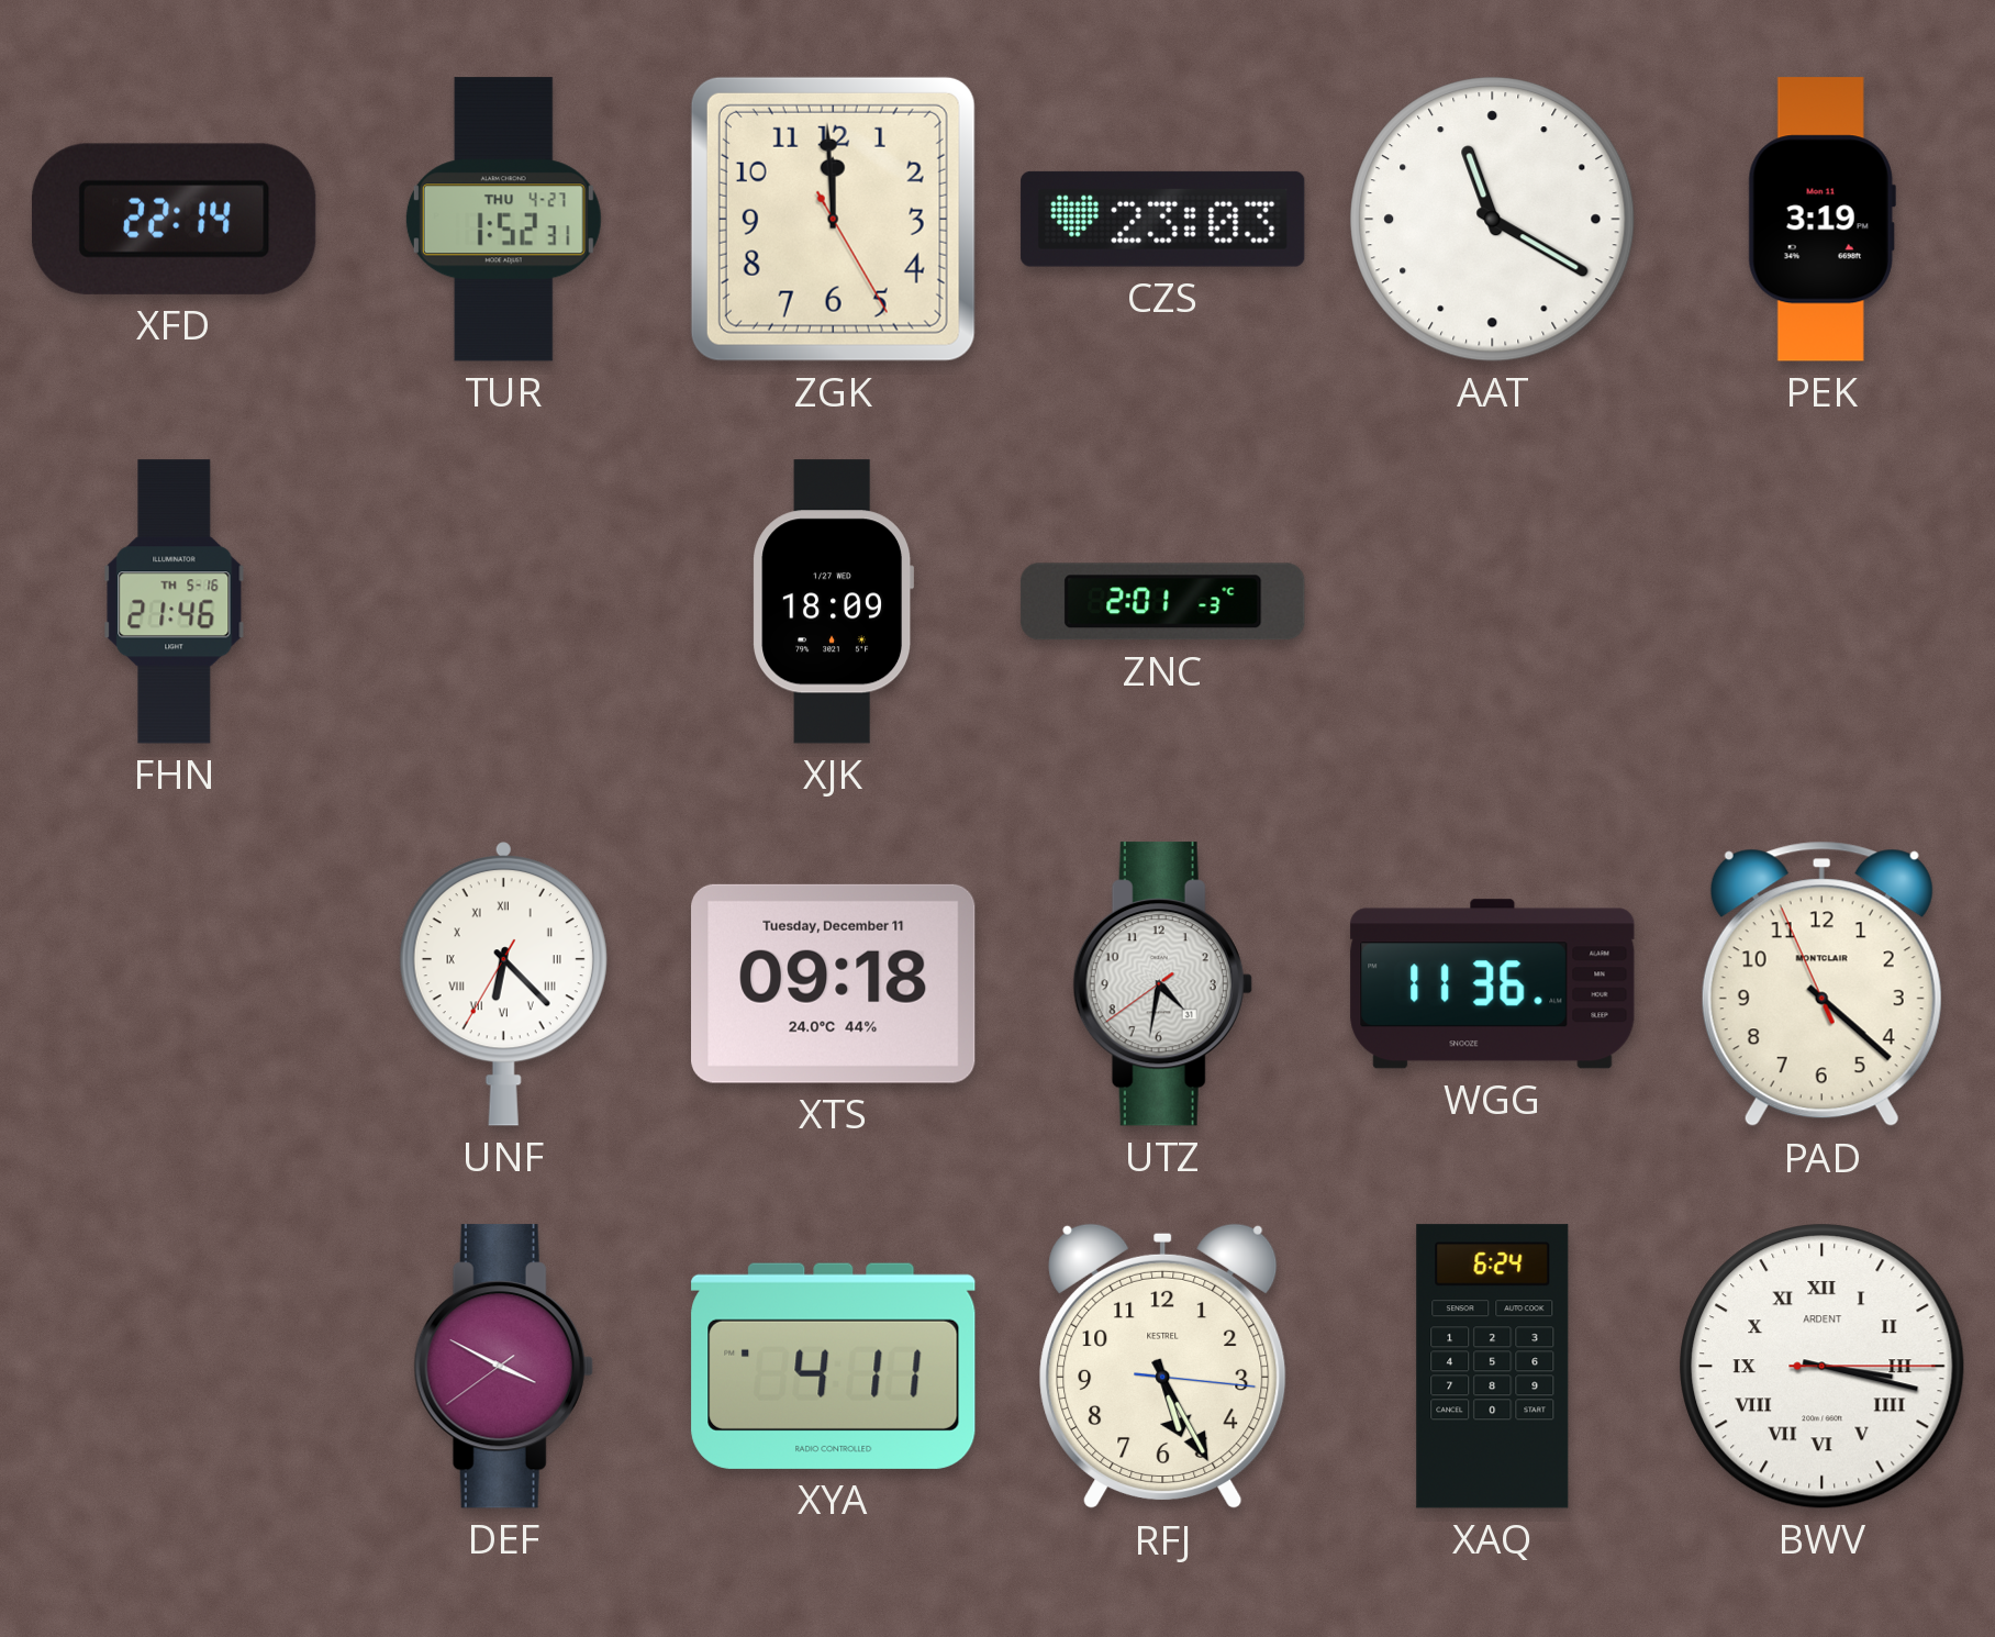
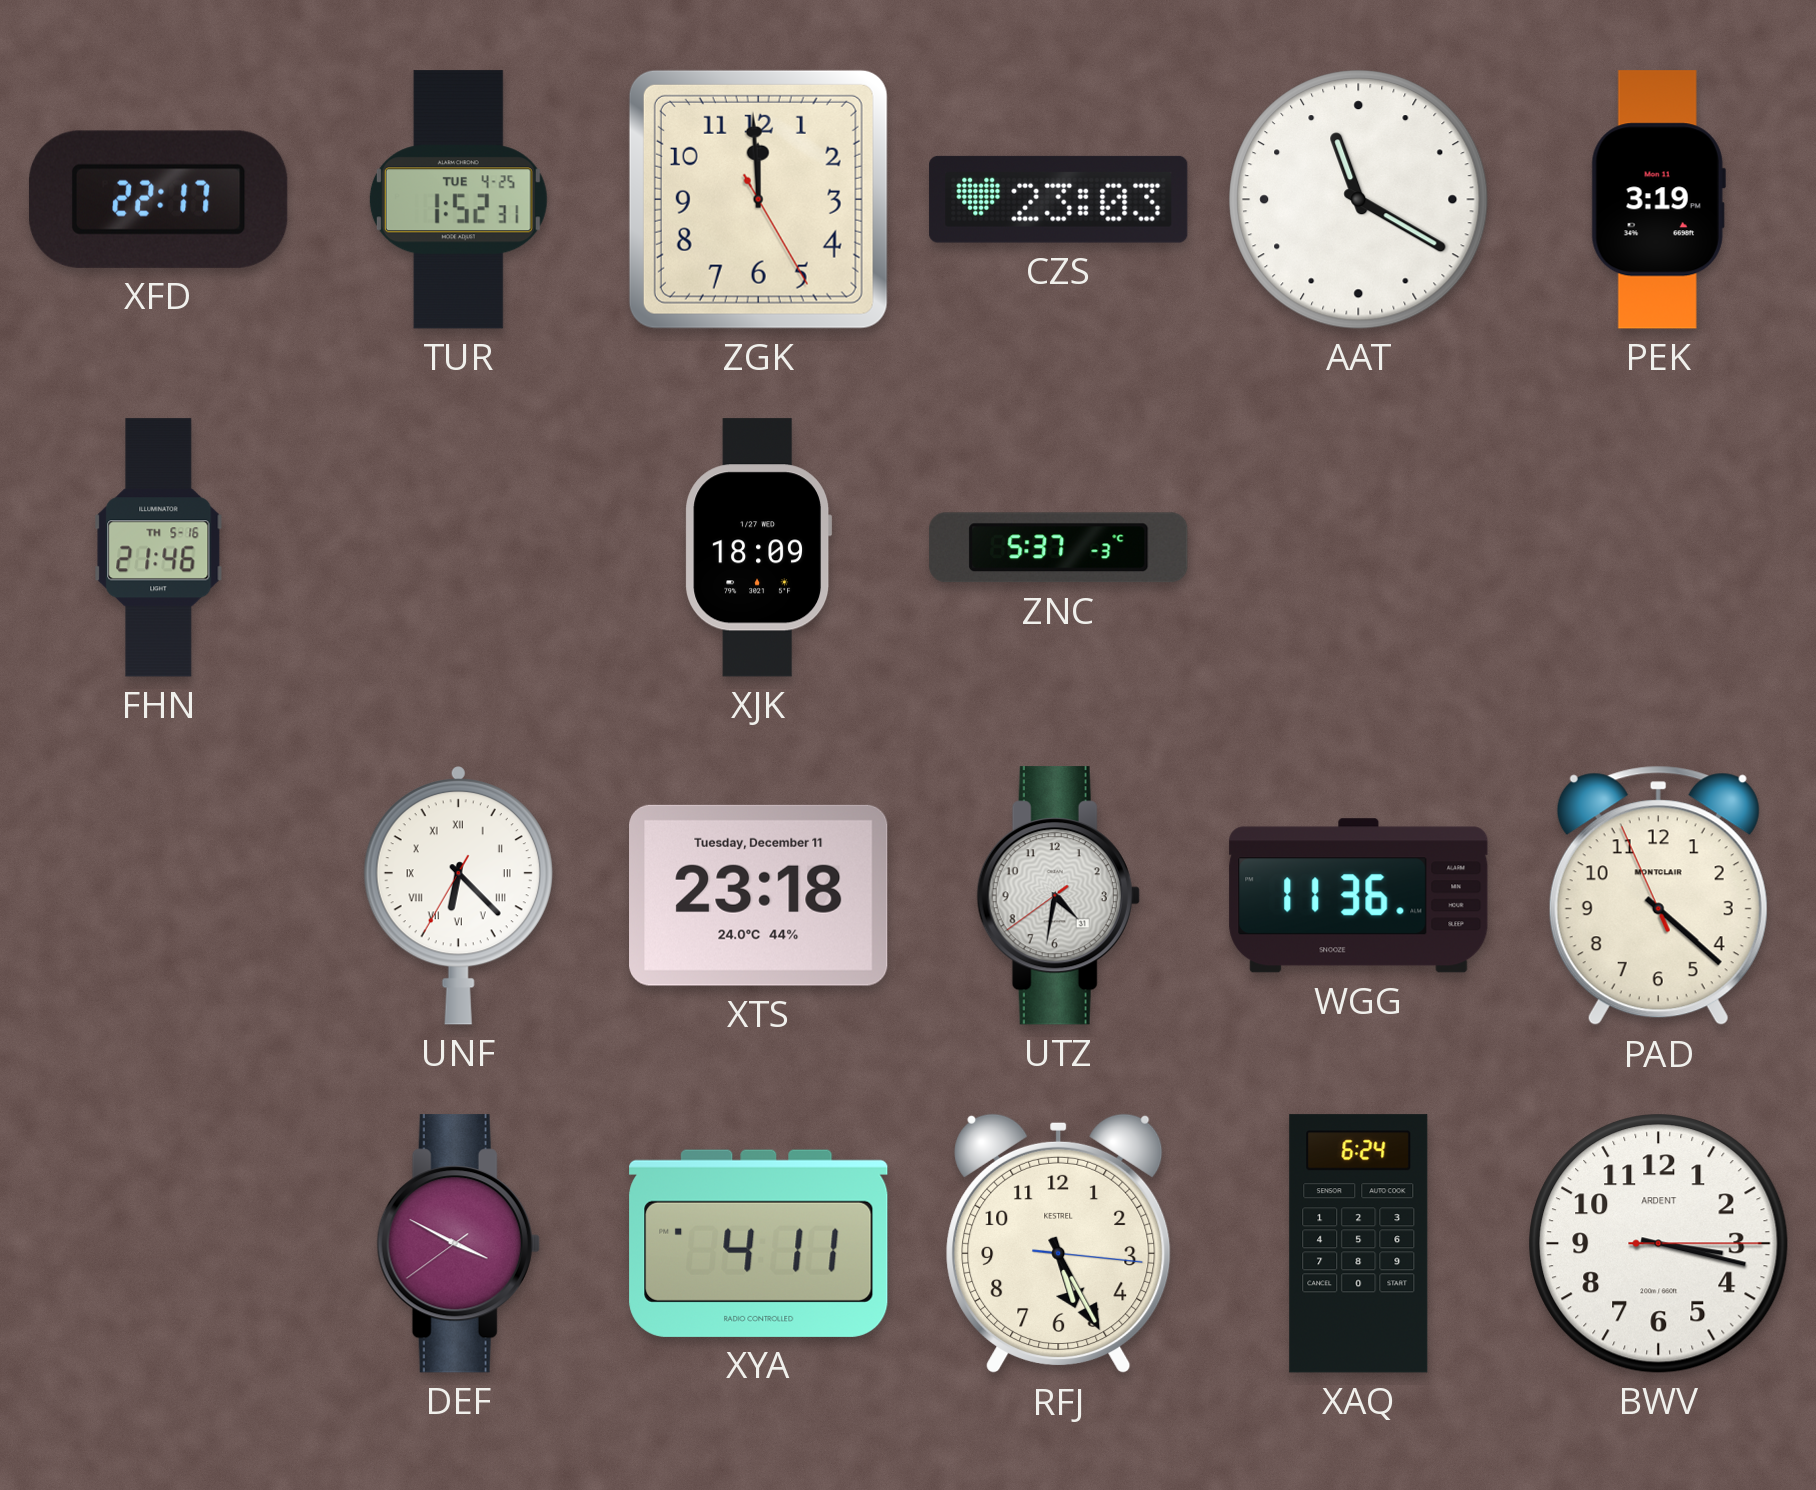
XFD: 22:14 -> 22:17 (158, 199)
TUR date: THU 4-27 -> TUE 4-25 (458, 200)
ZNC: 2:01 -> 5:37 (1059, 548)
XTS: 09:18 -> 23:18 (759, 895)
BWV numerals: Roman -> Arabic (1659, 1244)
